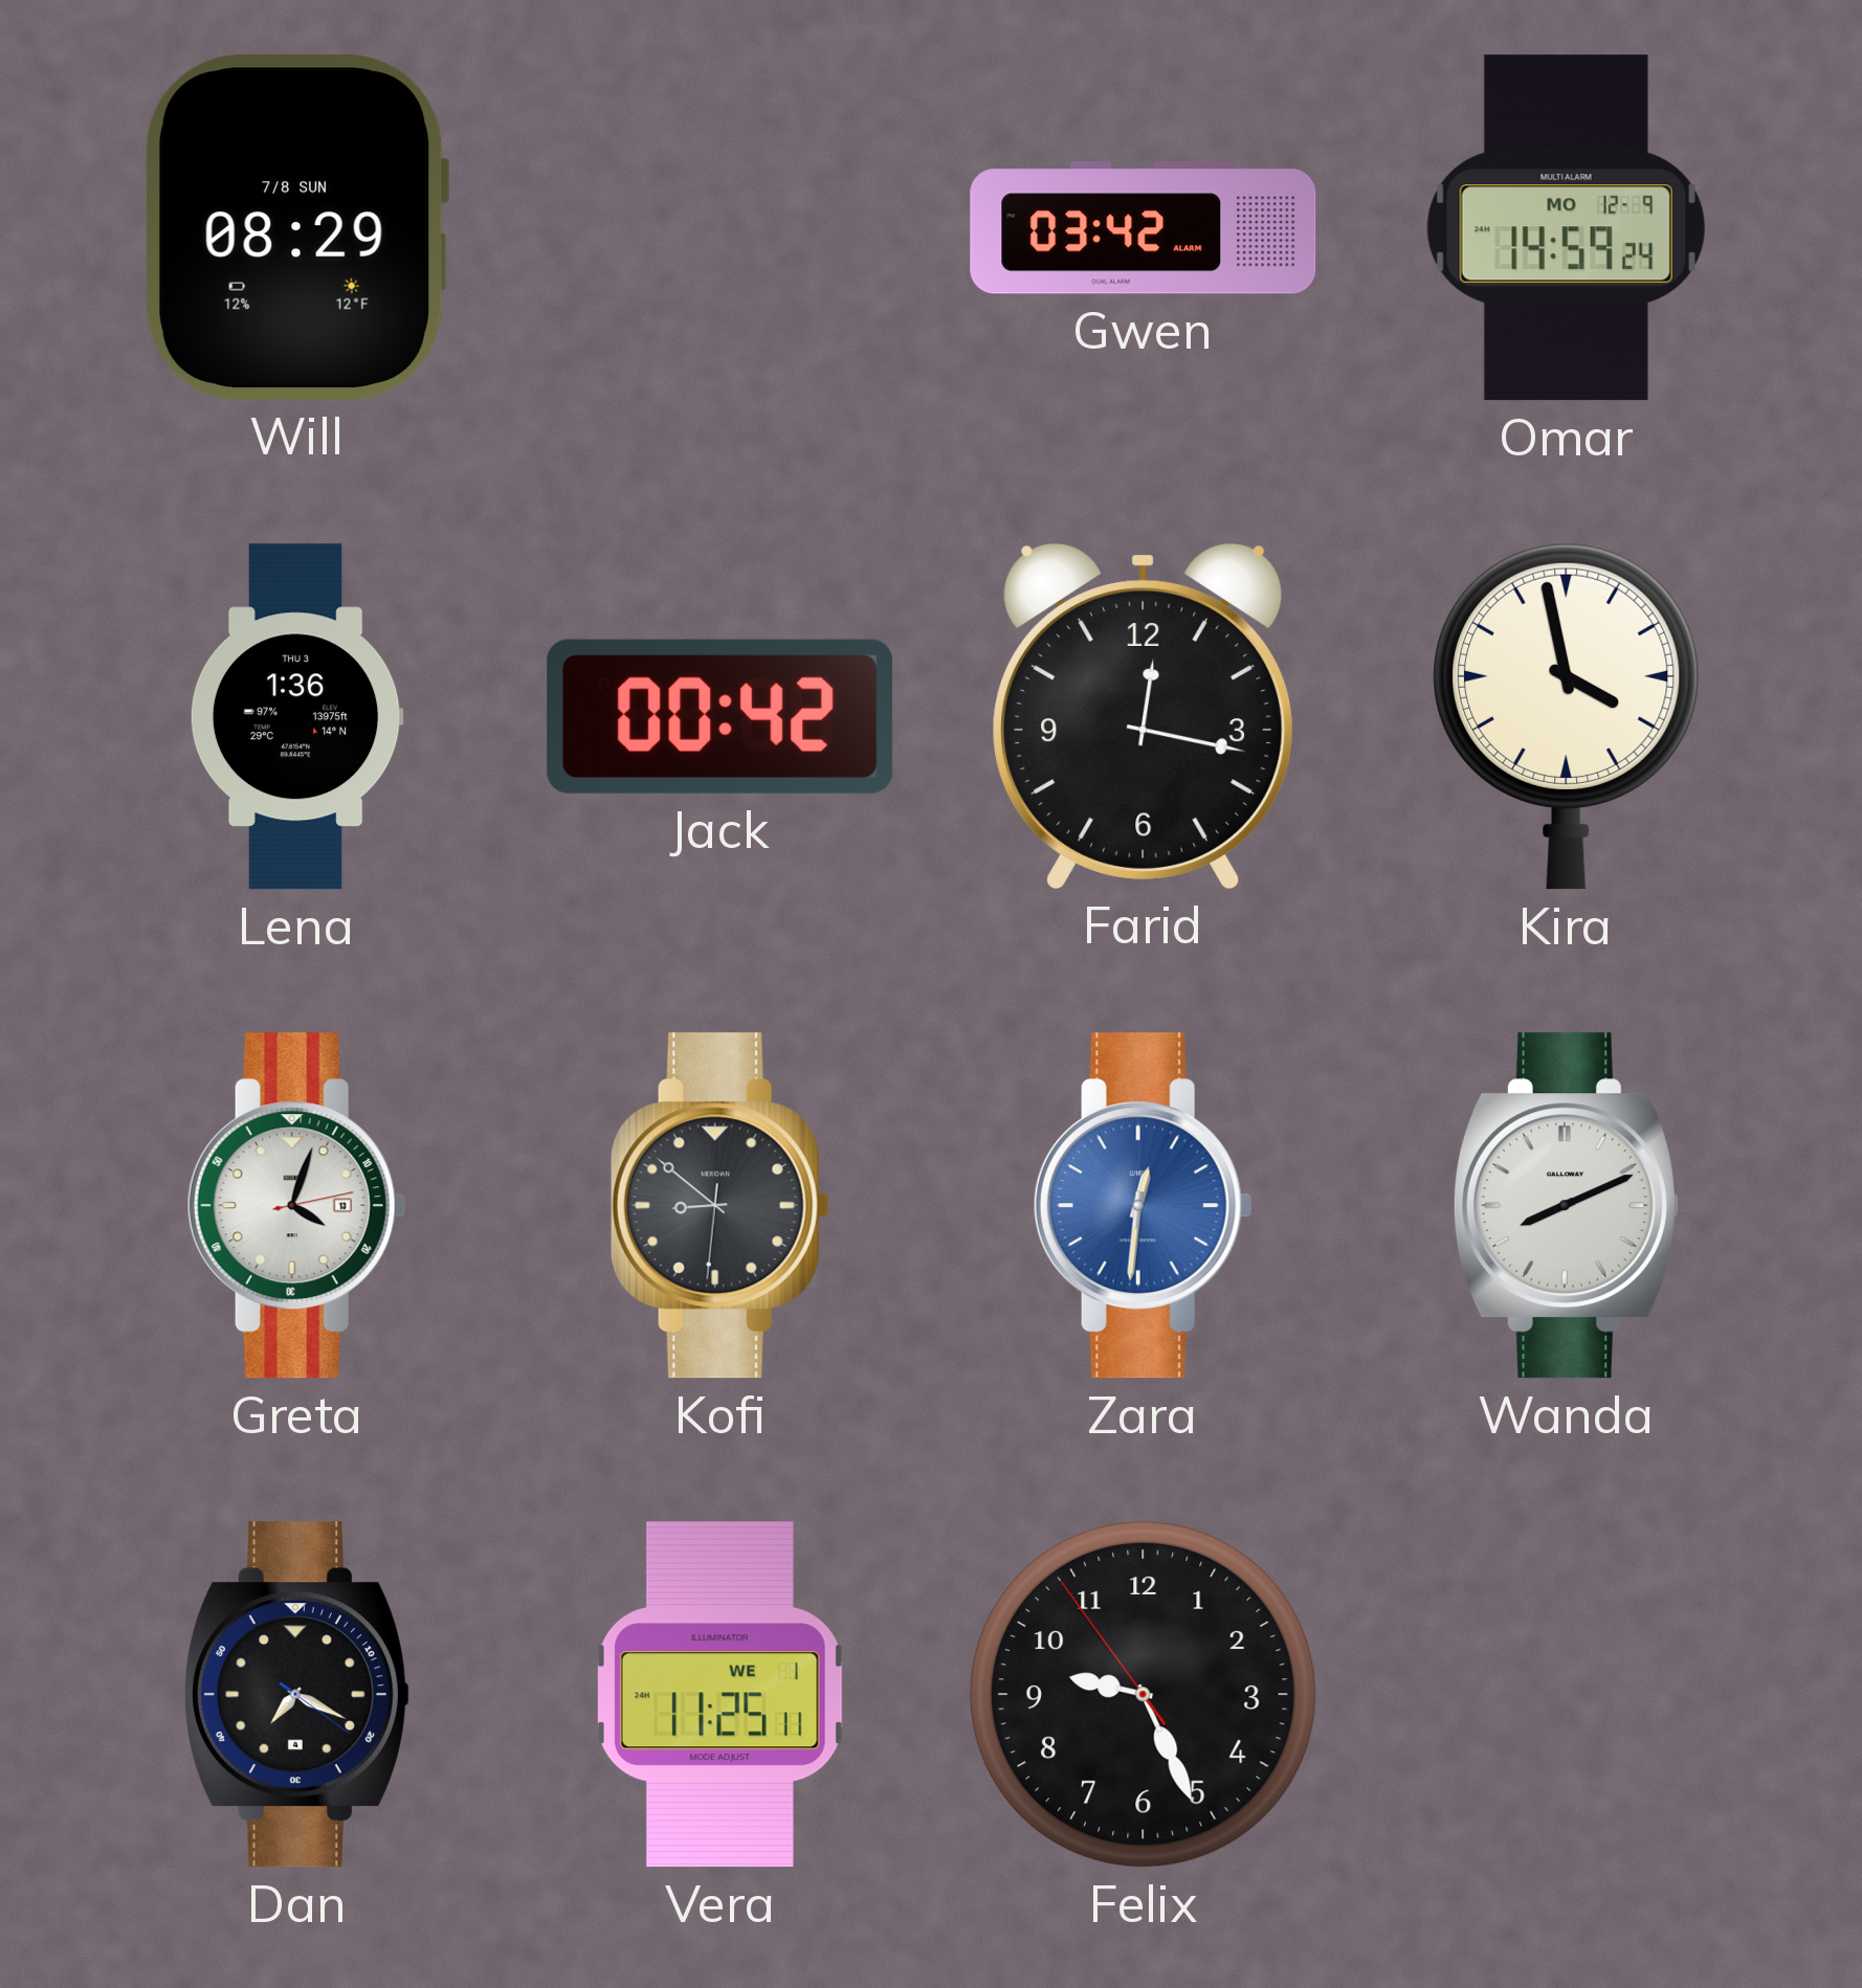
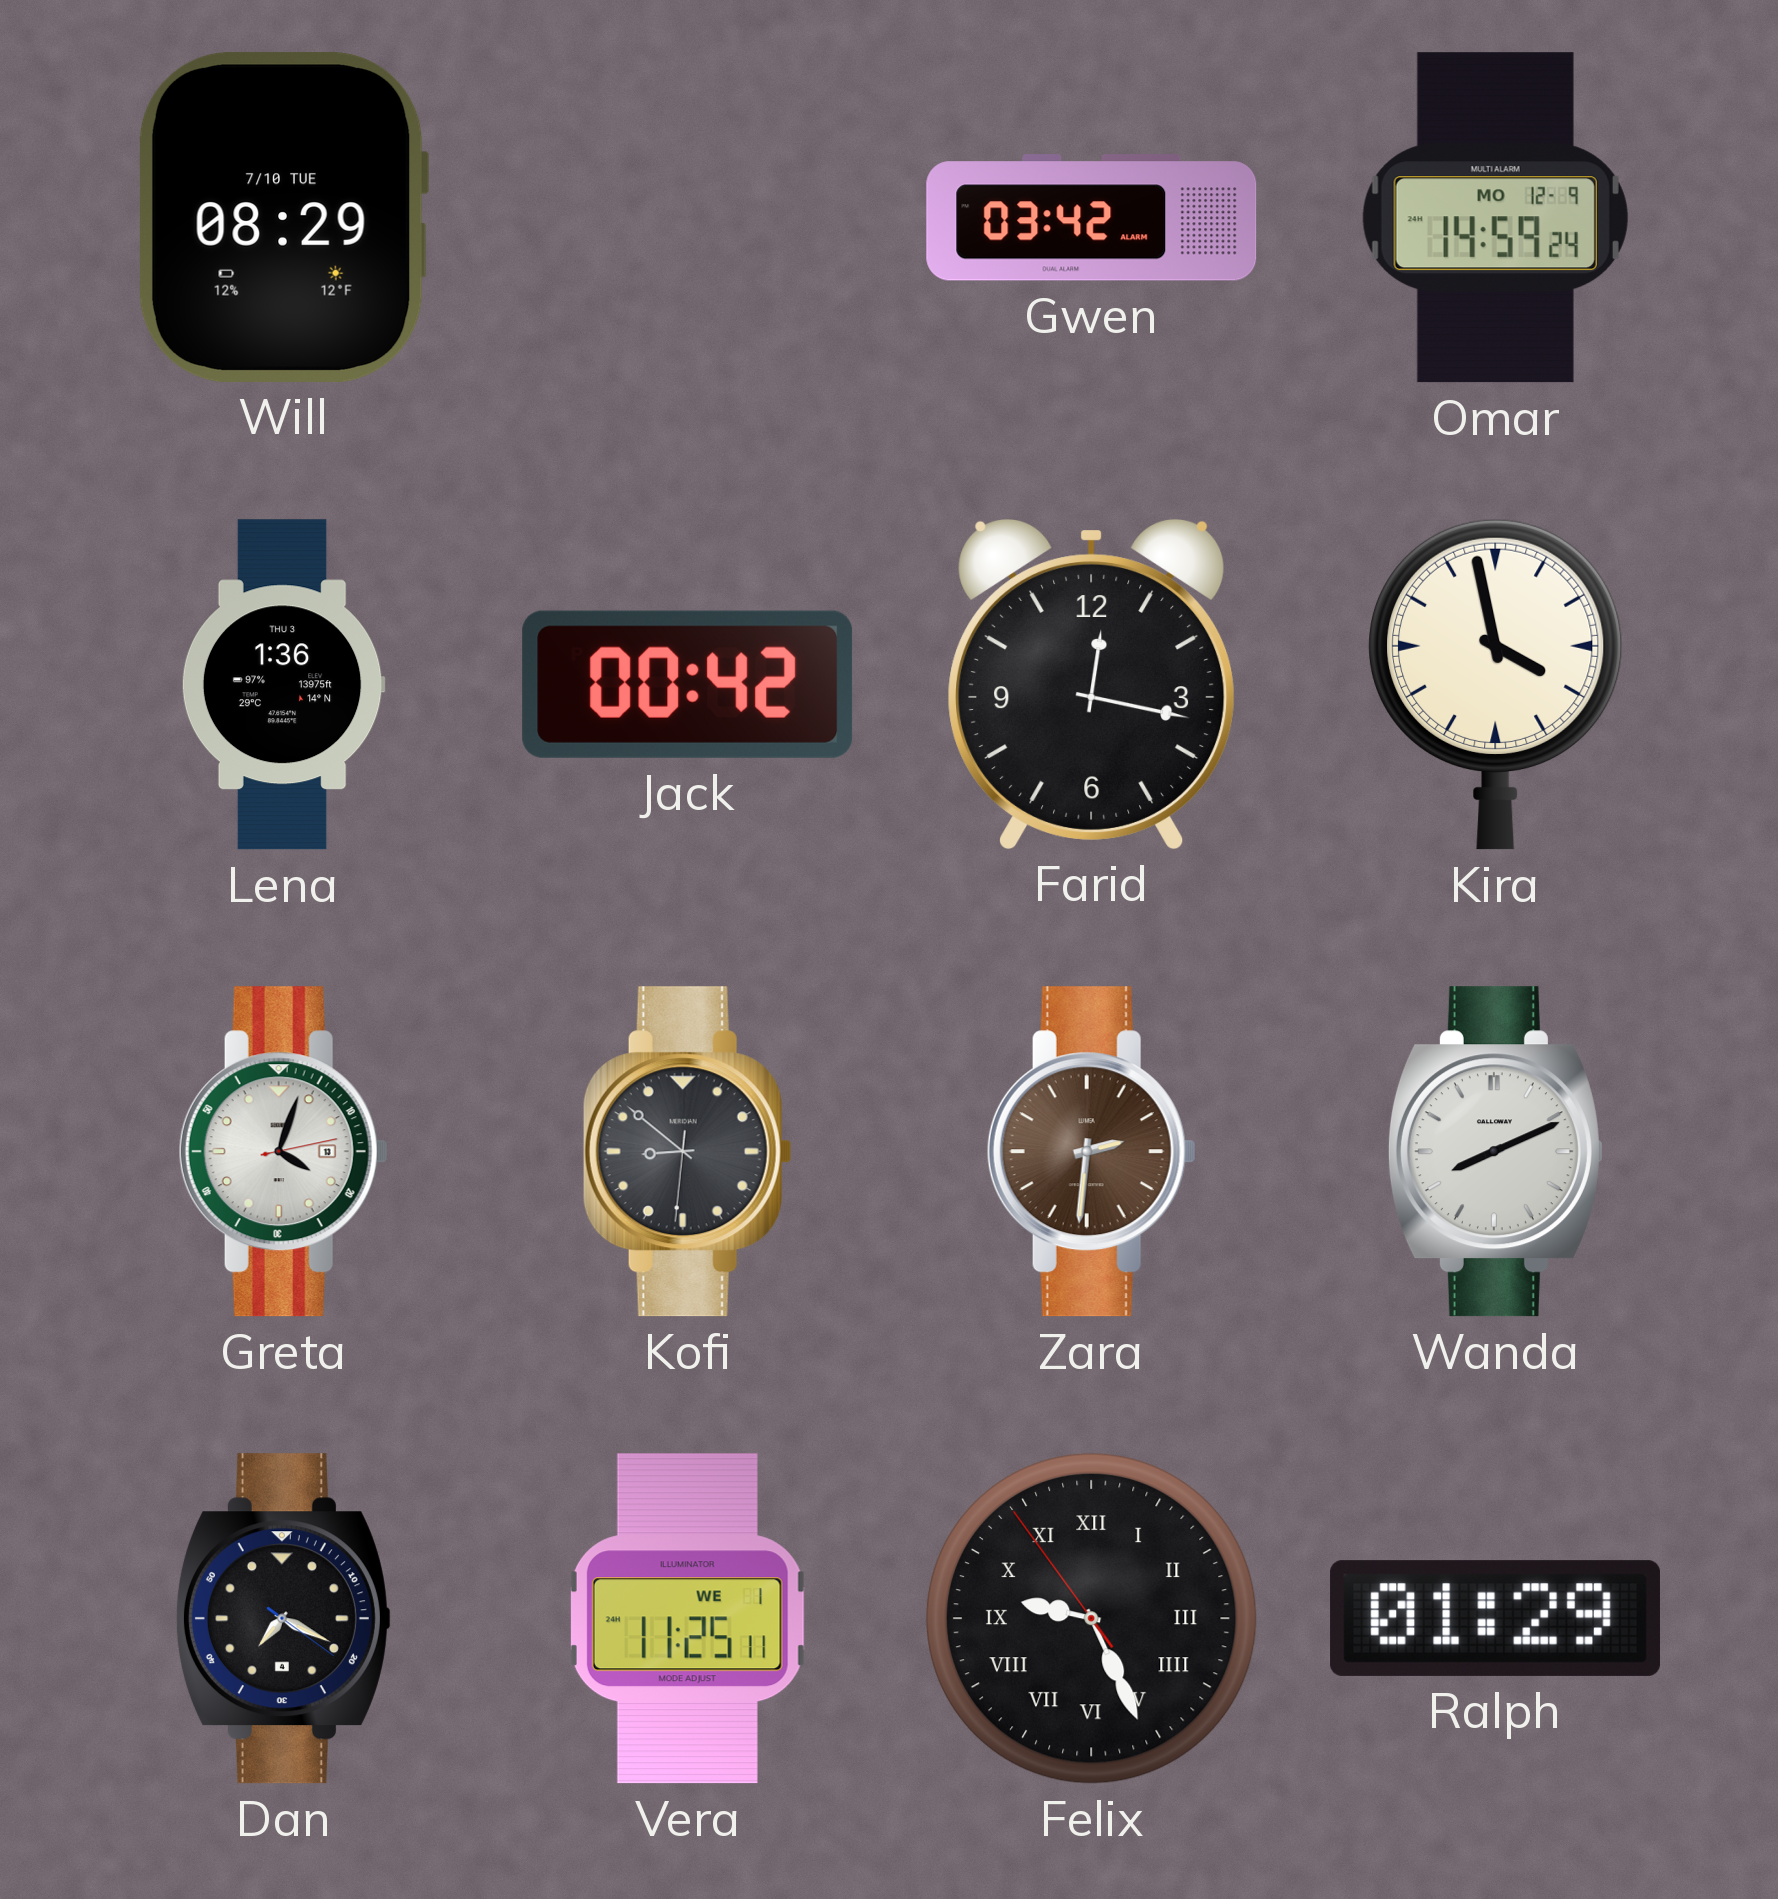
Will date: 7/8 SUN -> 7/10 TUE (283, 217)
Zara: 12:31 -> 2:31 (1091, 1152)
Zara dial: blue -> brown (1091, 1152)
Felix numerals: Arabic -> Roman (1091, 1618)
Ralph: none -> 01:29 (1495, 1618)
